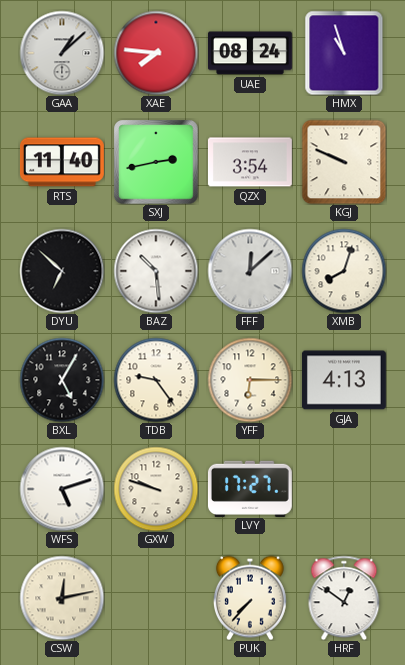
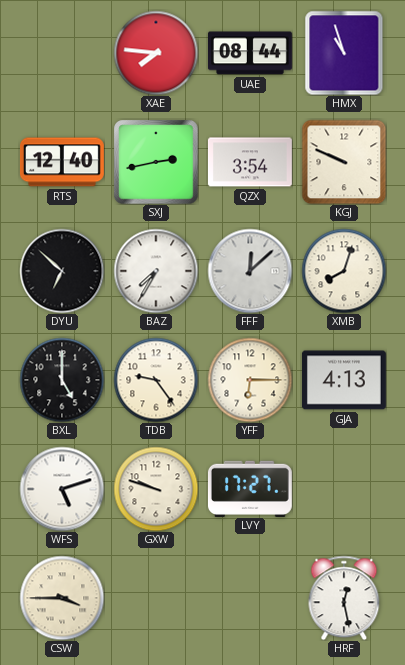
GAA: 1:08 -> none (62, 53)
UAE: 08:24 -> 08:44 (250, 53)
RTS: 11:40 -> 12:40 (62, 162)
BAZ: 10:29 -> 7:35 (156, 271)
BXL: 5:05 -> 5:00 (62, 380)
CSW: 12:13 -> 3:45 (62, 598)
PUK: 7:37 -> none (250, 598)
HRF: 12:51 -> 12:28 (344, 598)
